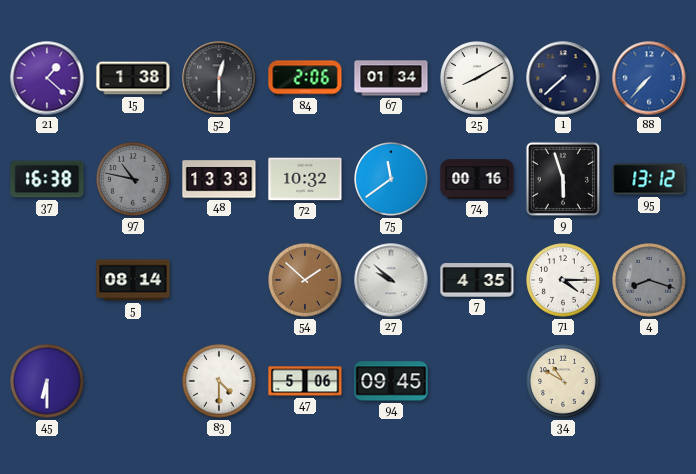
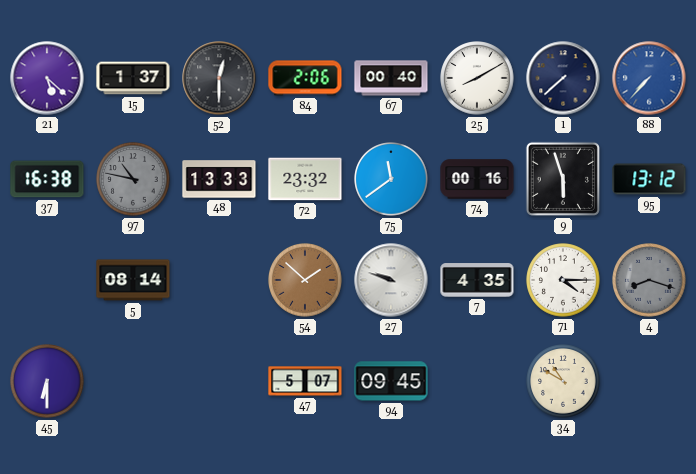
21: 1:22 -> 5:22 (47, 78)
15: 1:38 -> 1:37 (133, 78)
67: 01:34 -> 00:40 (391, 78)
72: 10:32 -> 23:32 (305, 179)
27: 9:52 -> 9:48 (391, 280)
83: 4:30 -> none (219, 381)
47: 5:06 -> 5:07 (305, 381)
